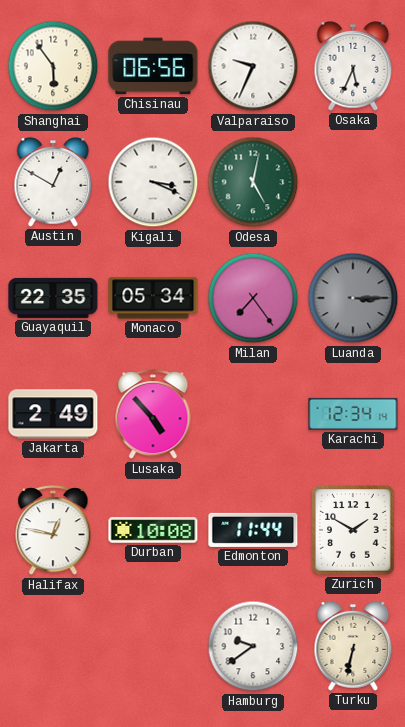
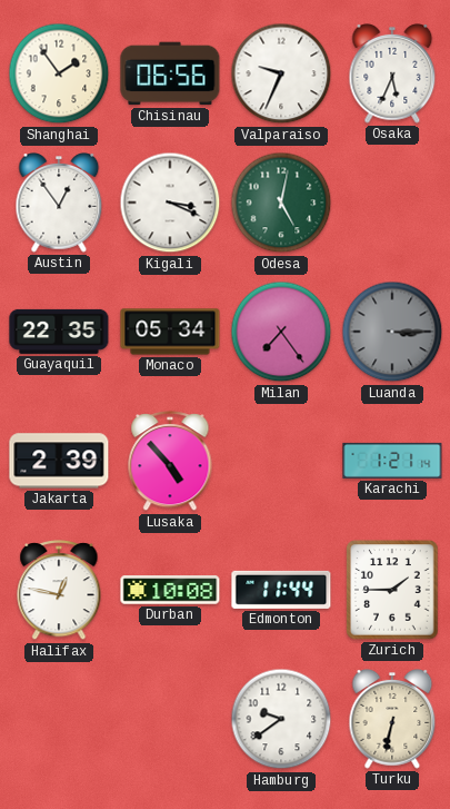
Shanghai: 5:54 -> 1:54 (59, 73)
Austin: 12:50 -> 12:54 (59, 204)
Jakarta: 2:49 -> 2:39 (59, 461)
Karachi: 12:34 -> 1:21 (392, 461)
Zurich: 1:50 -> 1:45 (392, 590)
